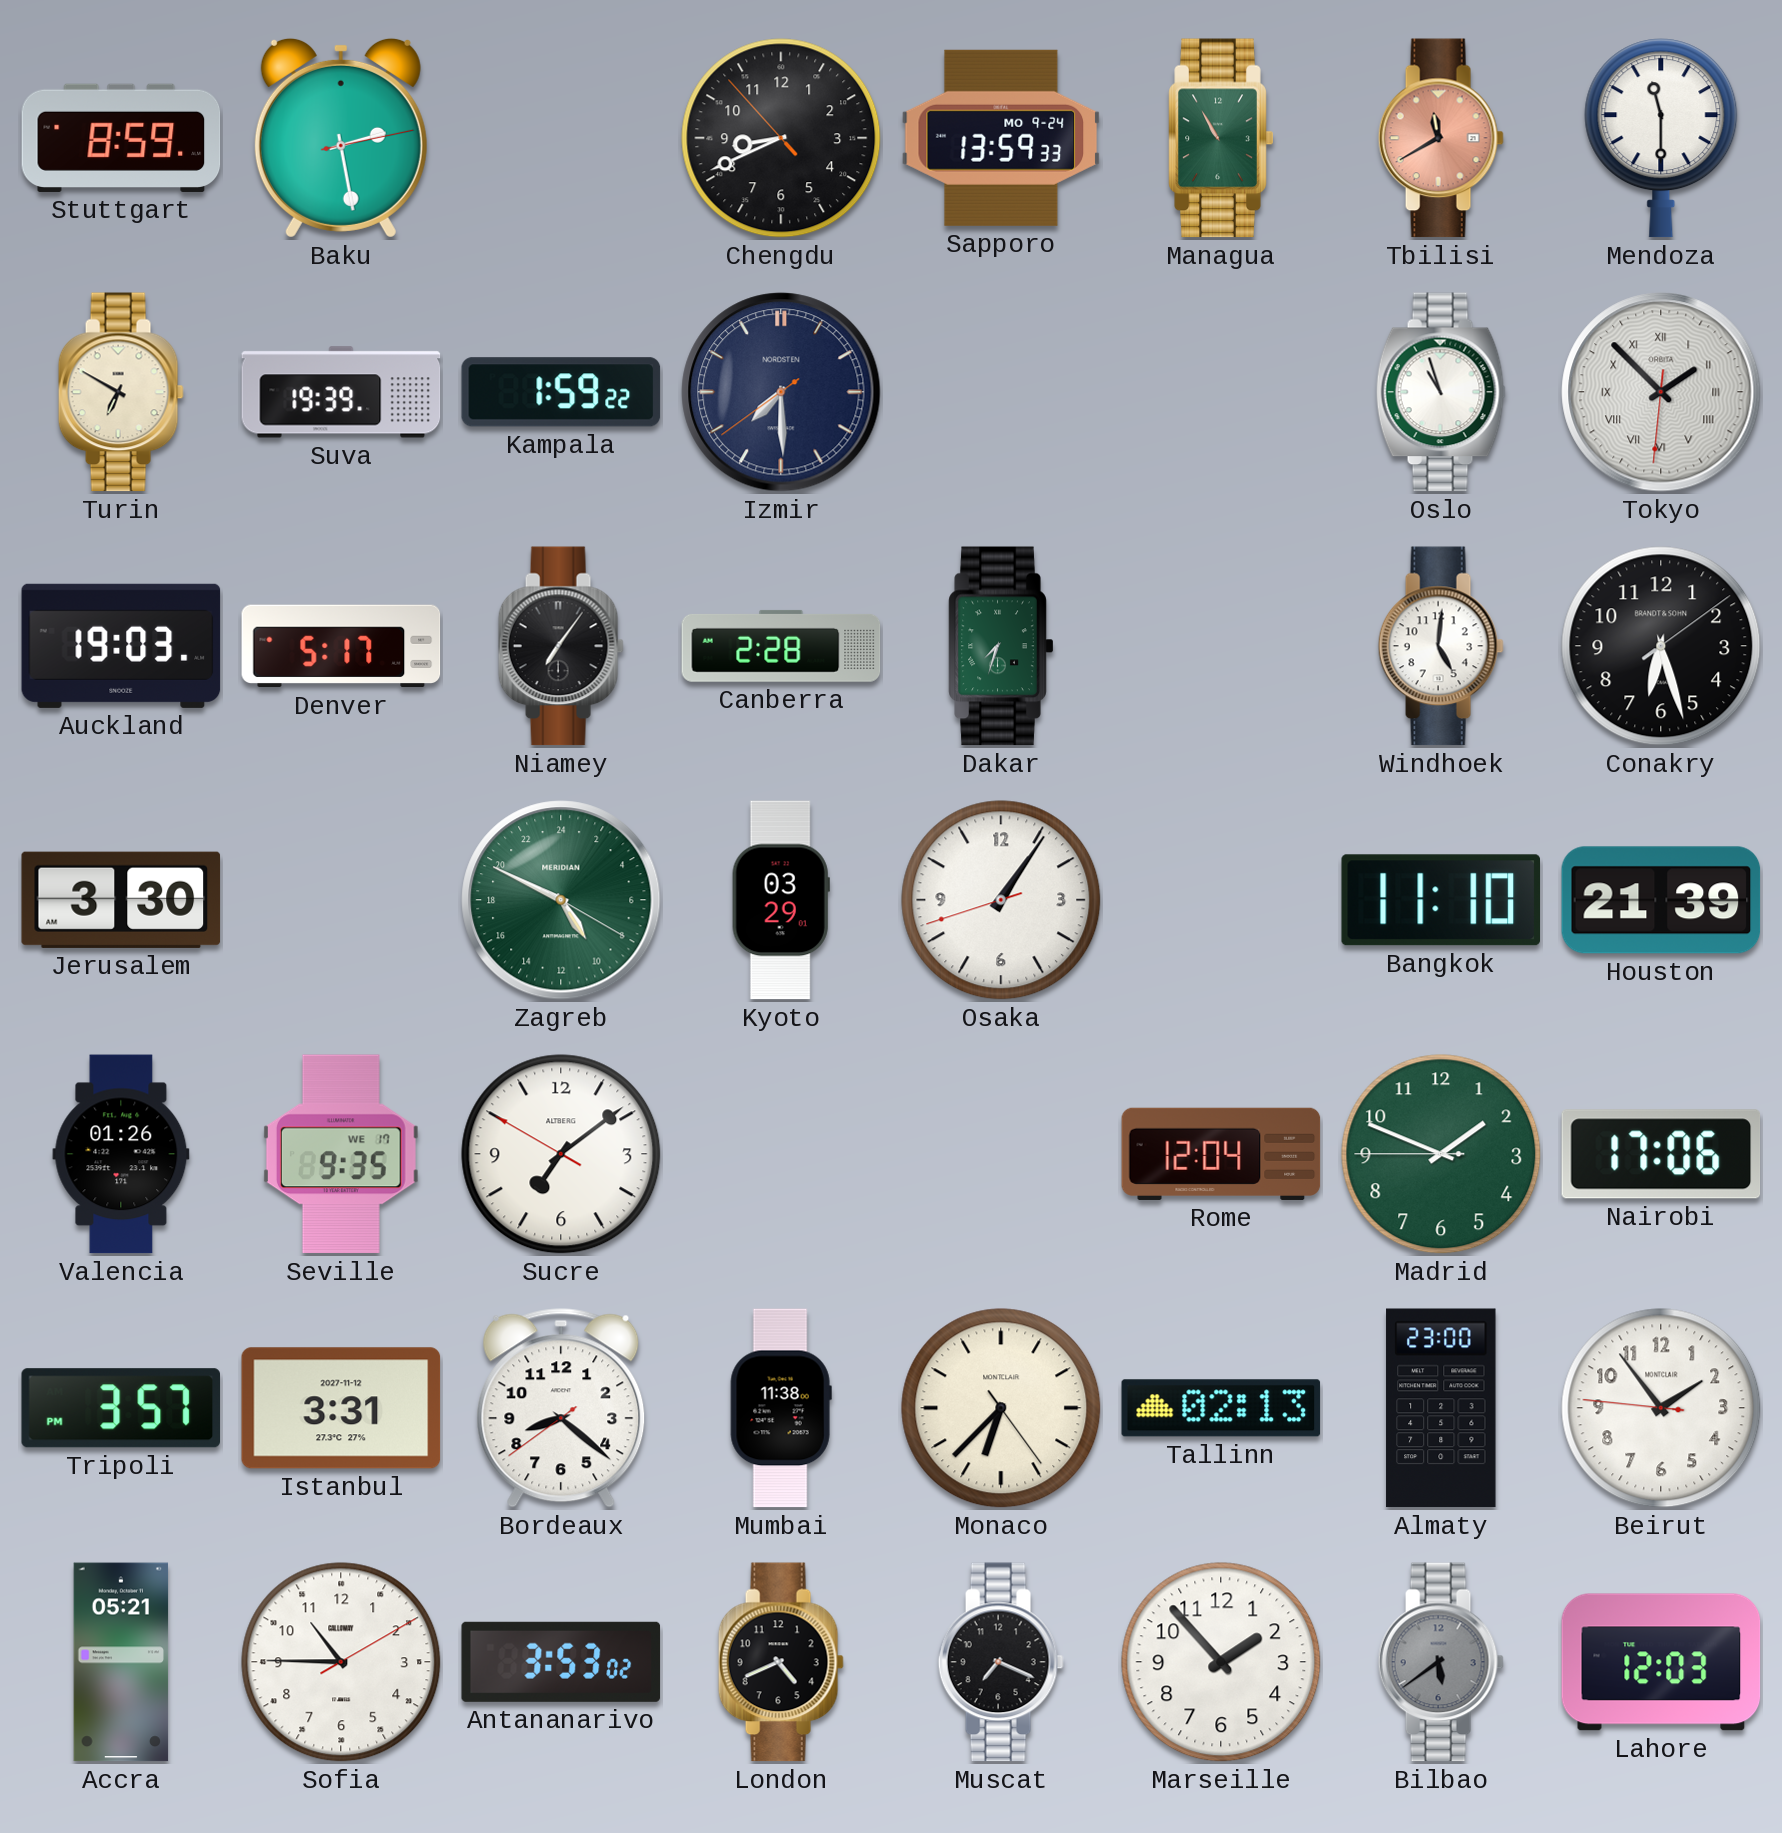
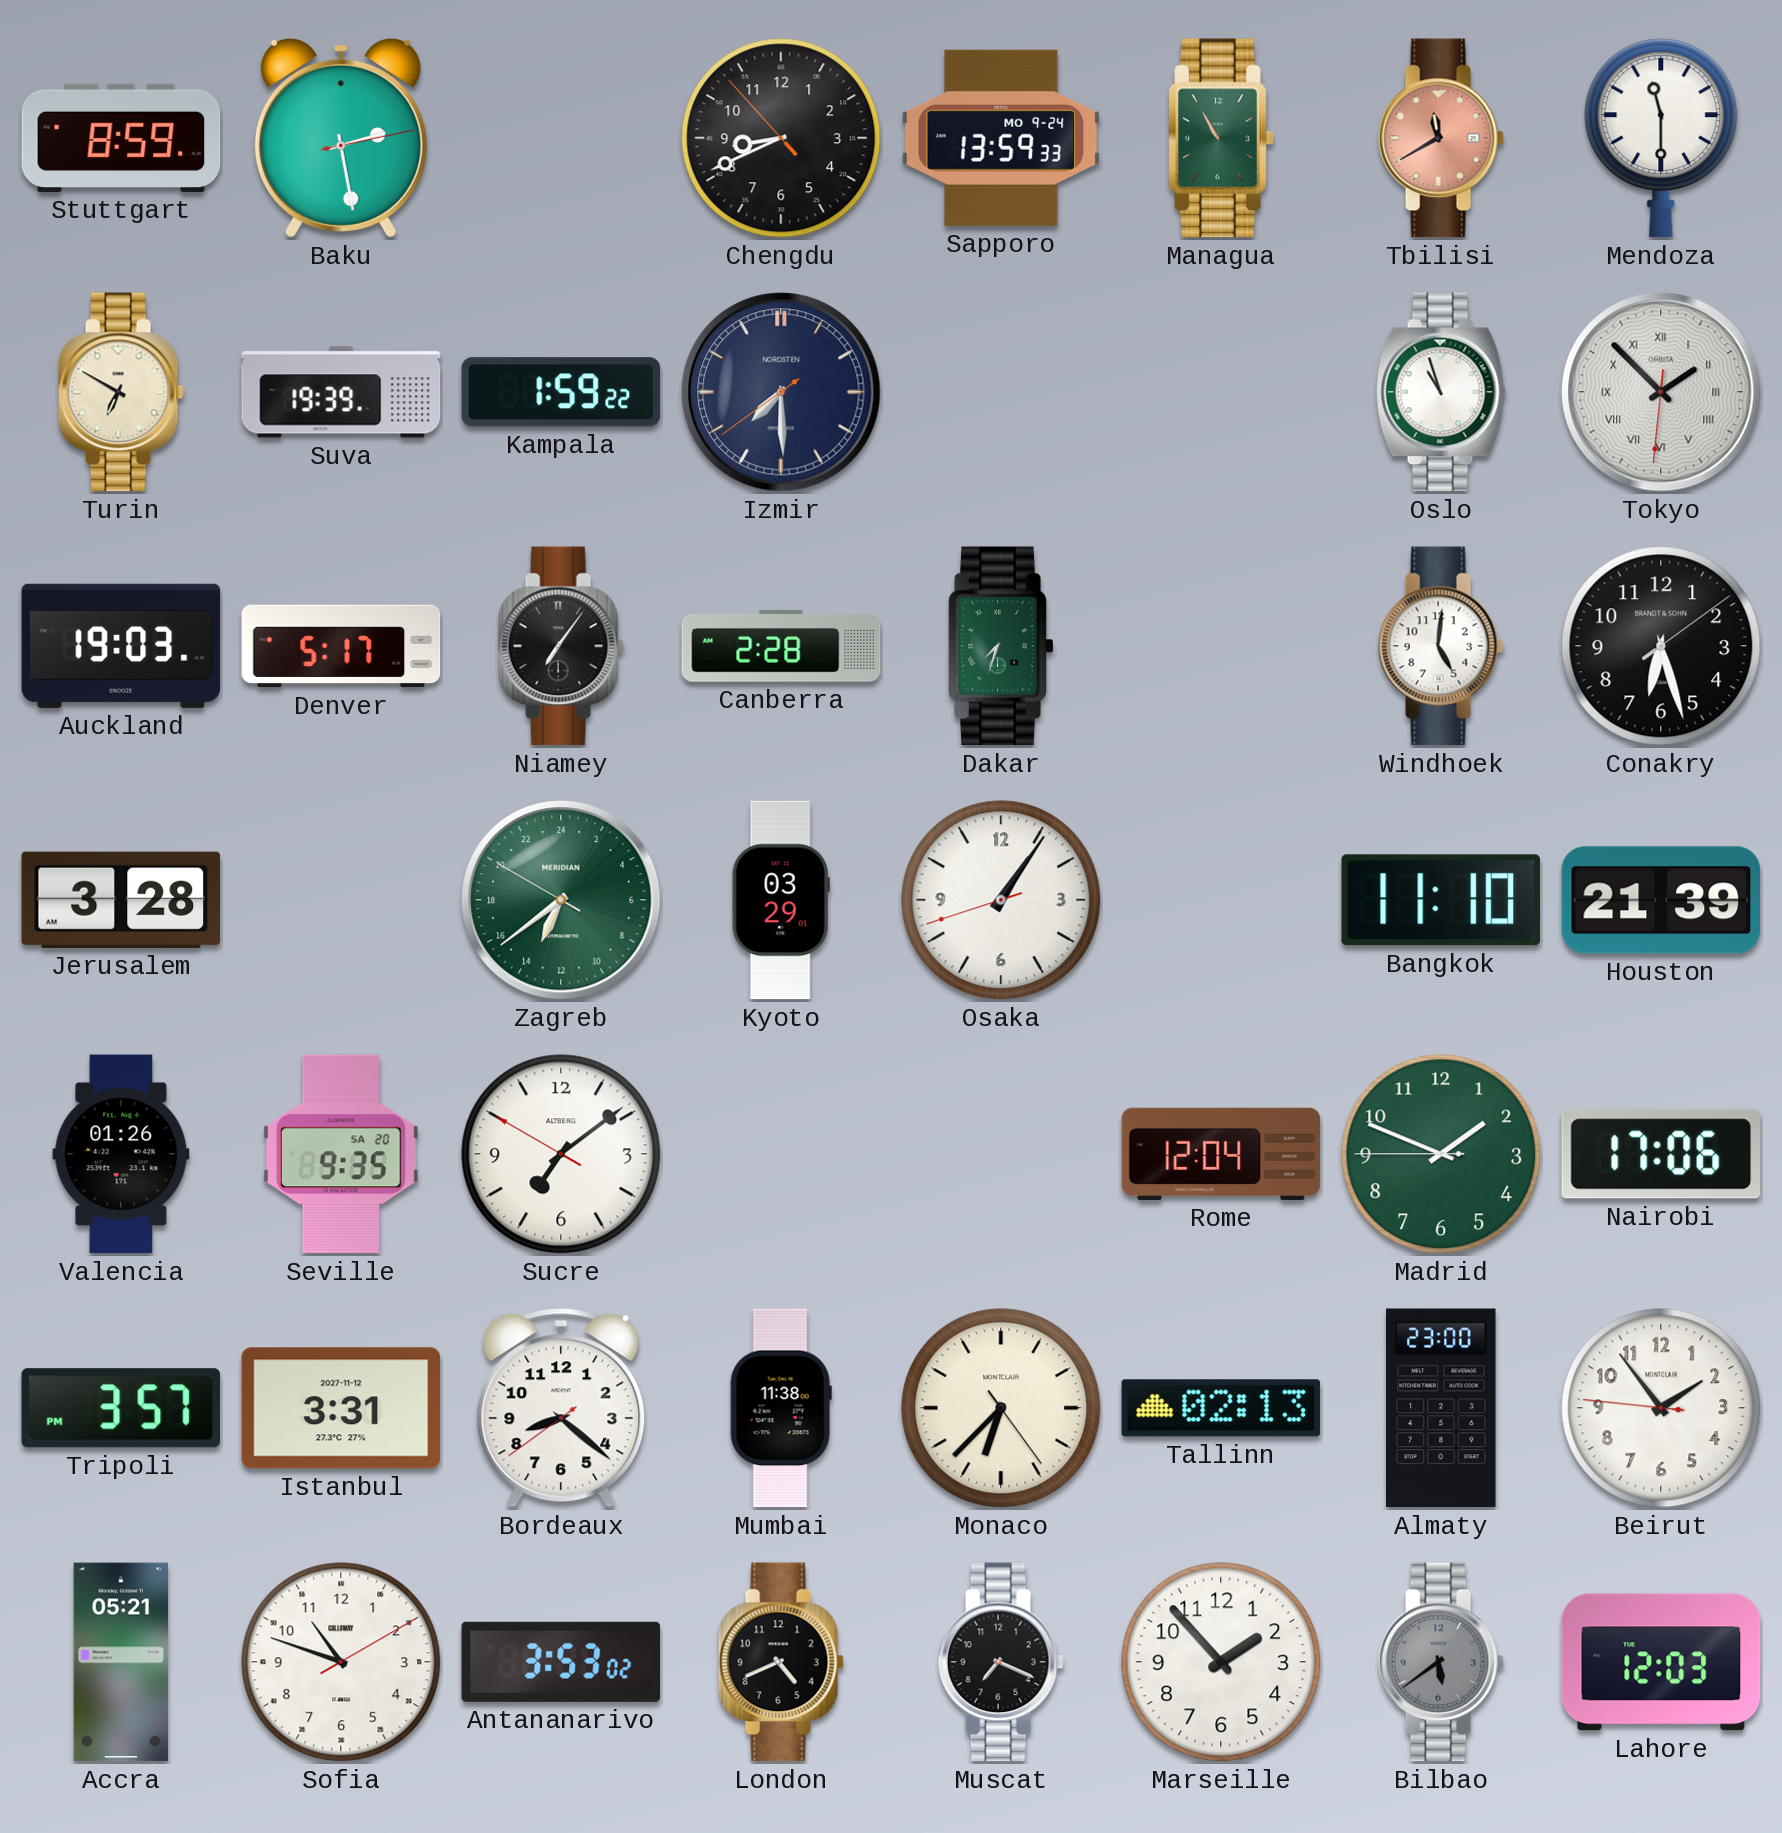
Jerusalem: 3:30 -> 3:28 (121, 900)
Zagreb: 9:49 -> 13:38 (561, 900)
Seville date: WE 17 -> SA 20 (341, 1154)
Sofia: 10:45 -> 10:48 (341, 1662)
